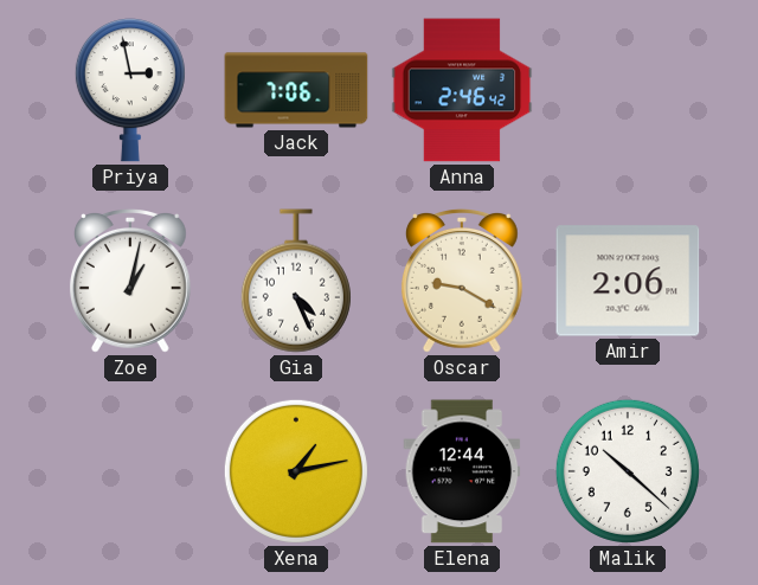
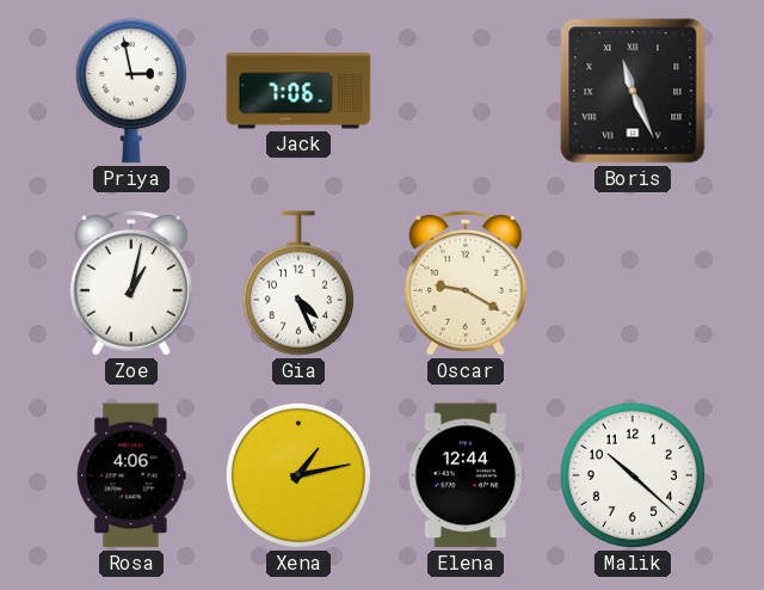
Anna: 2:46 -> none (462, 90)
Boris: none -> 11:26 (633, 91)
Amir: 2:06 -> none (628, 281)
Rosa: none -> 4:06 (131, 475)
